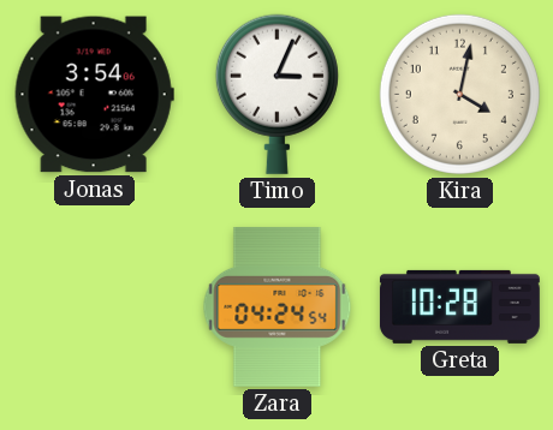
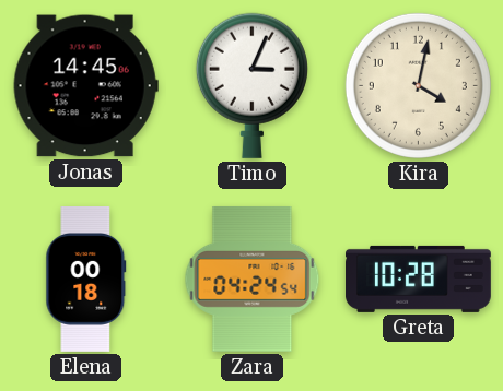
Jonas: 3:54 -> 14:45 (85, 86)
Elena: none -> 00:18 (86, 279)
